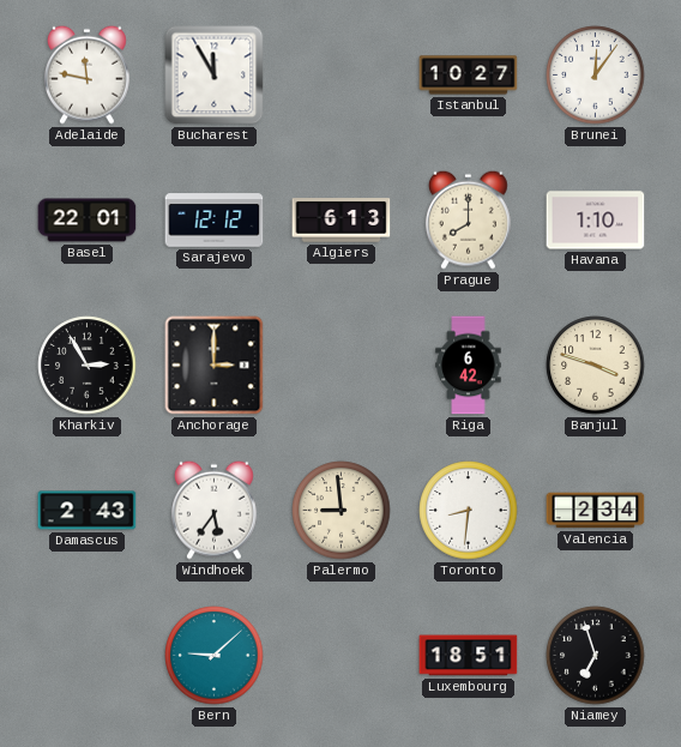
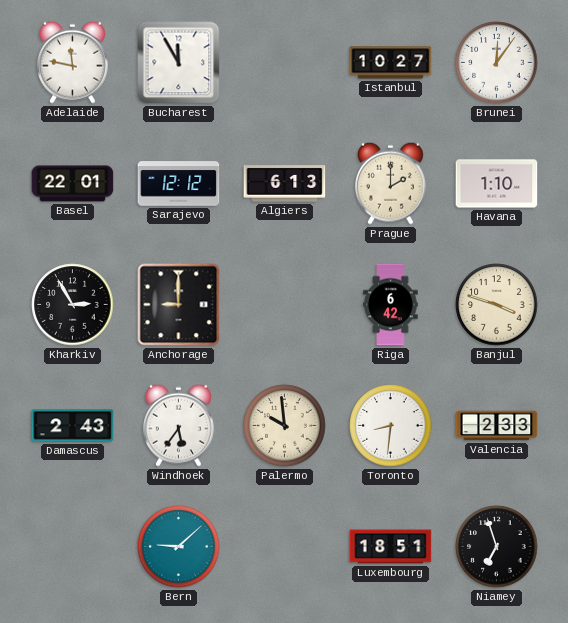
Prague: 8:00 -> 2:00 (390, 183)
Anchorage: 3:00 -> 9:00 (179, 305)
Palermo: 8:59 -> 9:59 (285, 426)
Valencia: 2:34 -> 2:33 (497, 426)
